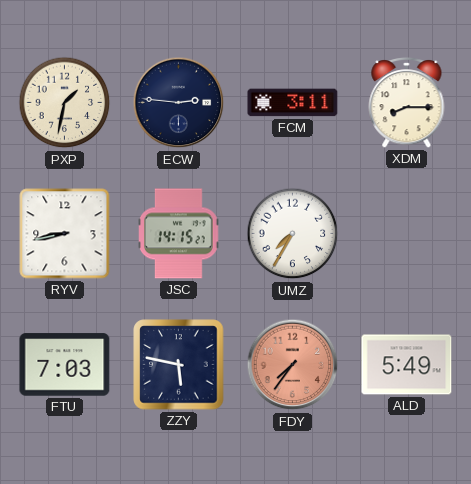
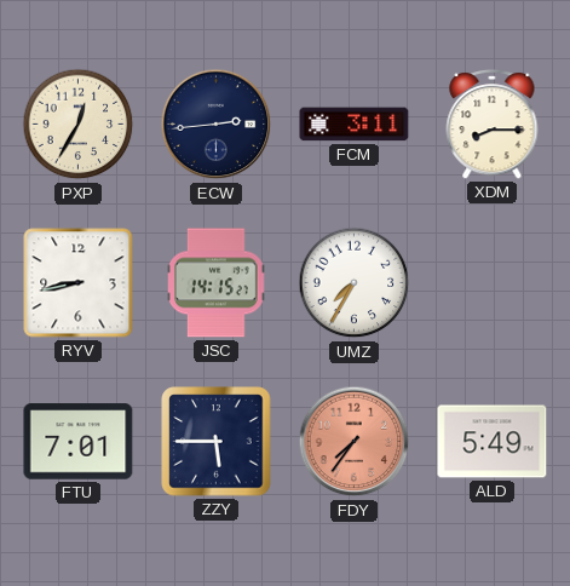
PXP: 1:32 -> 12:35 (79, 125)
ECW: 2:46 -> 2:44 (217, 125)
FTU: 7:03 -> 7:01 (79, 442)
ZZY: 5:47 -> 5:45 (217, 442)
